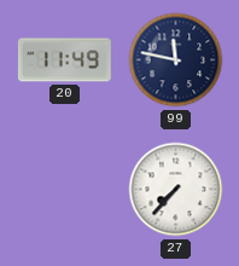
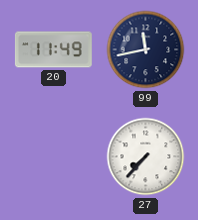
99: 11:47 -> 11:43 (146, 50)
